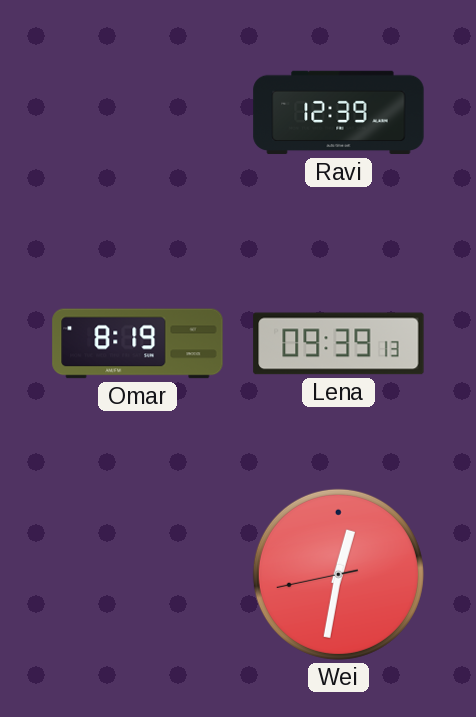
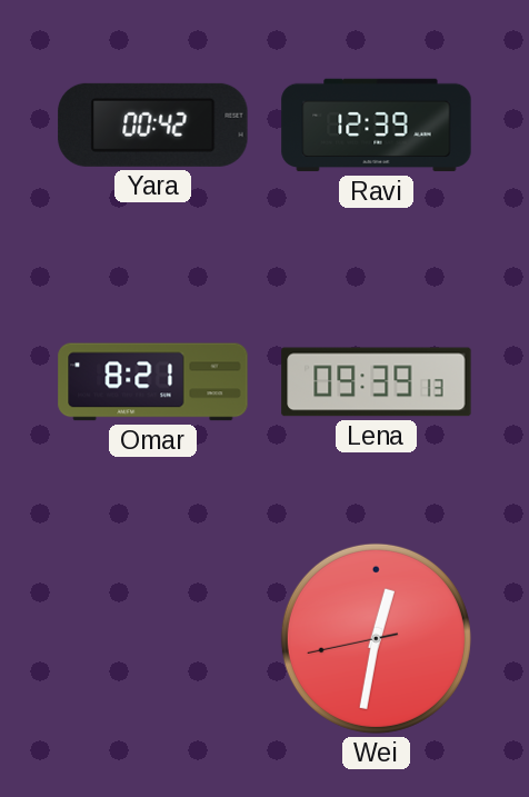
Yara: none -> 00:42 (153, 124)
Omar: 8:19 -> 8:21 (153, 382)
